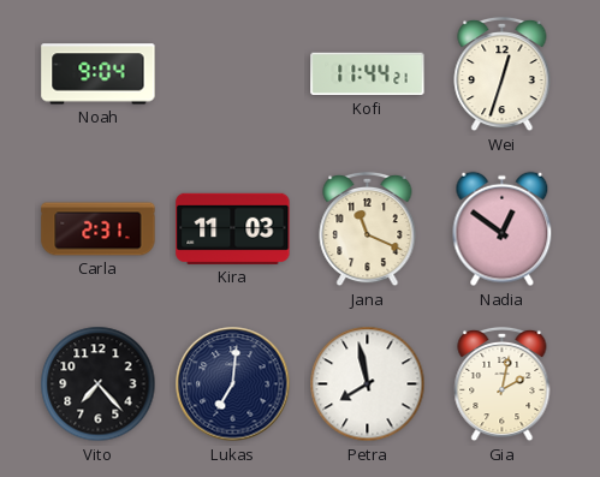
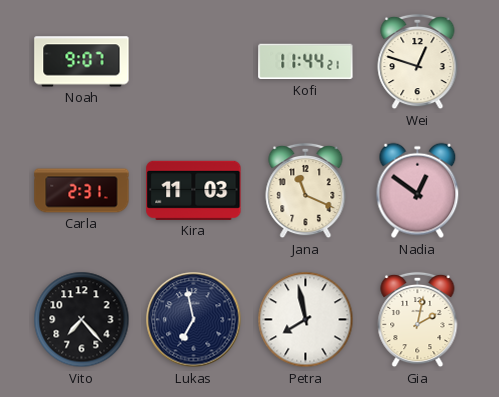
Noah: 9:04 -> 9:07 (82, 62)
Wei: 12:33 -> 12:48 (418, 62)
Lukas: 7:01 -> 6:58 (194, 320)
